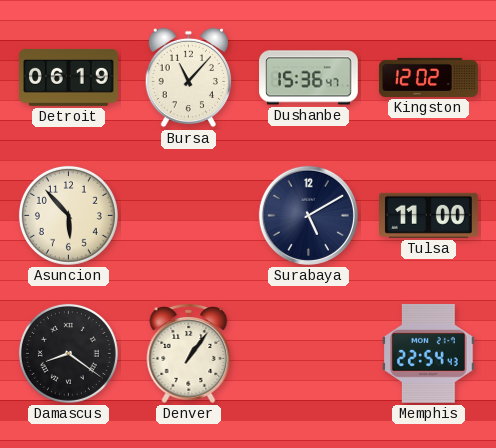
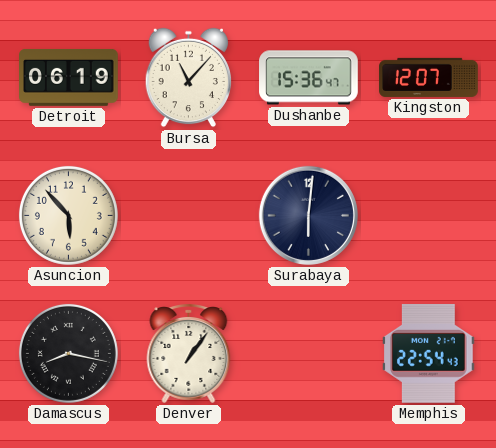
Kingston: 12:02 -> 12:07 (429, 77)
Surabaya: 5:10 -> 6:01 (308, 215)
Tulsa: 11:00 -> none (429, 215)
Damascus: 8:21 -> 8:17 (68, 353)
